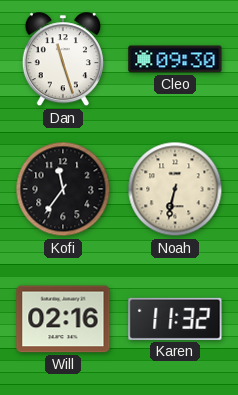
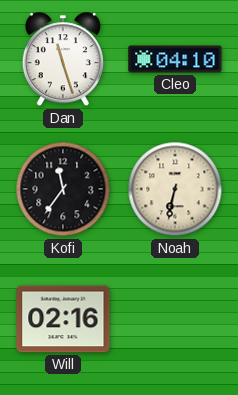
Cleo: 09:30 -> 04:10 (175, 59)
Karen: 11:32 -> none (175, 319)
